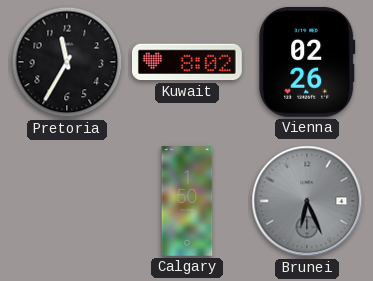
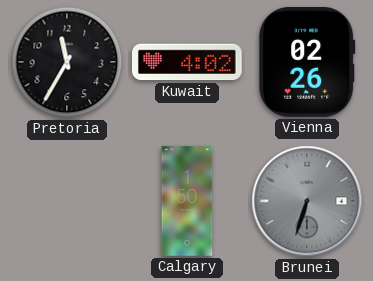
Kuwait: 8:02 -> 4:02 (188, 62)
Brunei: 6:26 -> 6:33 (307, 201)
